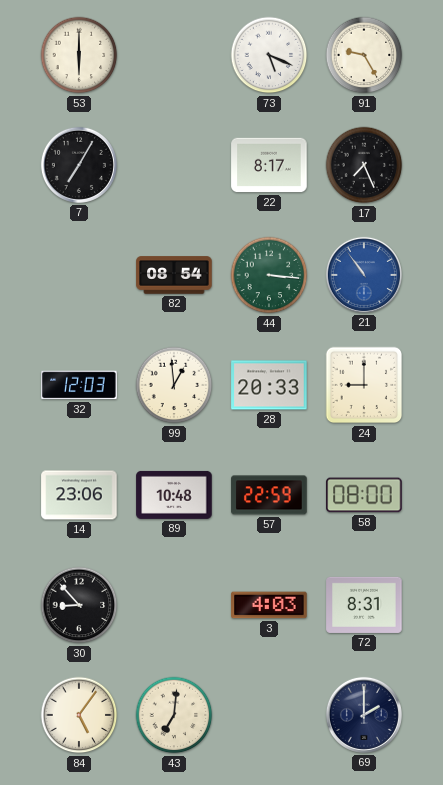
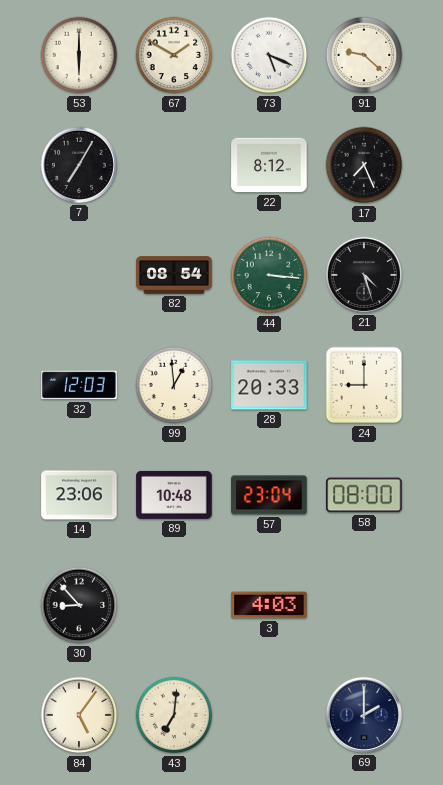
67: none -> 1:50 (174, 55)
91: 9:25 -> 9:22 (364, 55)
22: 8:17 -> 8:12 (269, 165)
21: 10:54 -> 4:27 (364, 275)
21 dial: blue -> black (364, 275)
57: 22:59 -> 23:04 (269, 495)
72: 8:31 -> none (364, 605)
